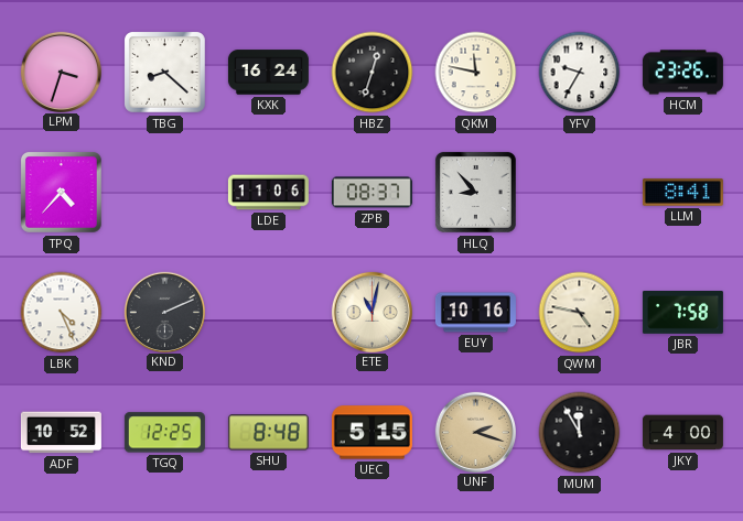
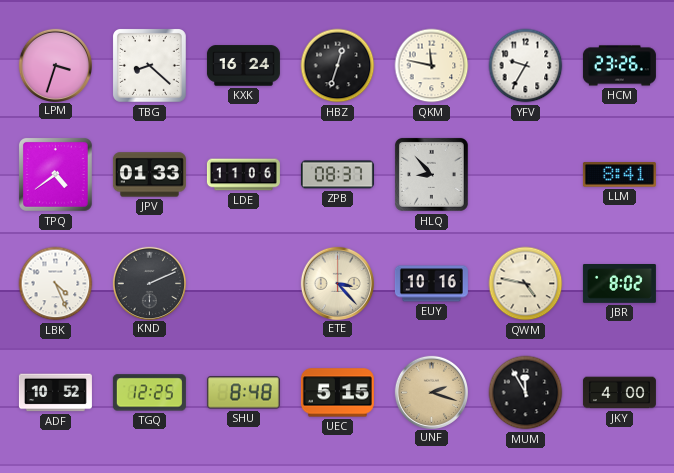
TPQ: 4:37 -> 4:39 (55, 174)
JPV: none -> 01:33 (149, 175)
ETE: 11:02 -> 3:23 (337, 283)
JBR: 7:58 -> 8:02 (619, 284)
